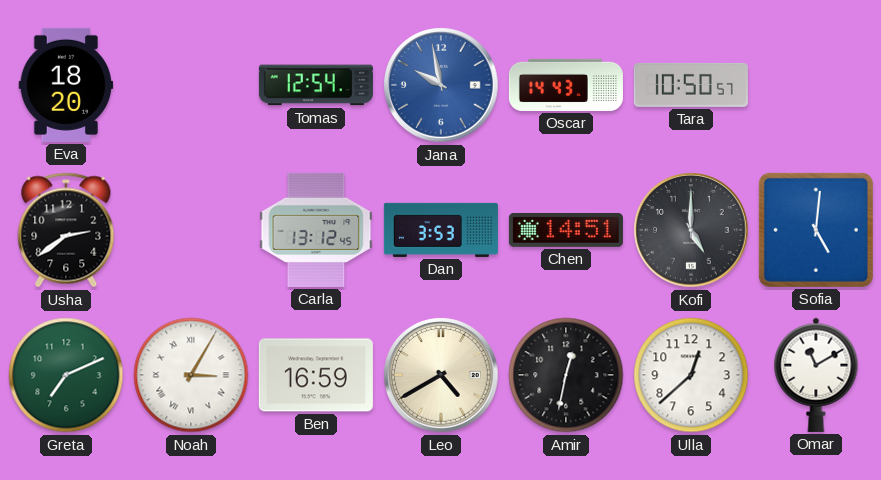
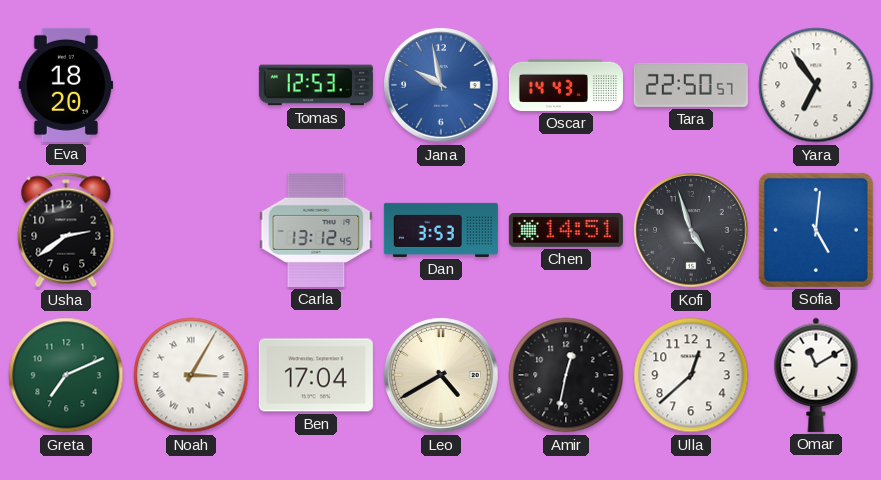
Tomas: 12:54 -> 12:53 (316, 85)
Tara: 10:50 -> 22:50 (691, 85)
Yara: none -> 6:54 (816, 85)
Kofi: 5:00 -> 4:57 (691, 230)
Ben: 16:59 -> 17:04 (316, 375)
